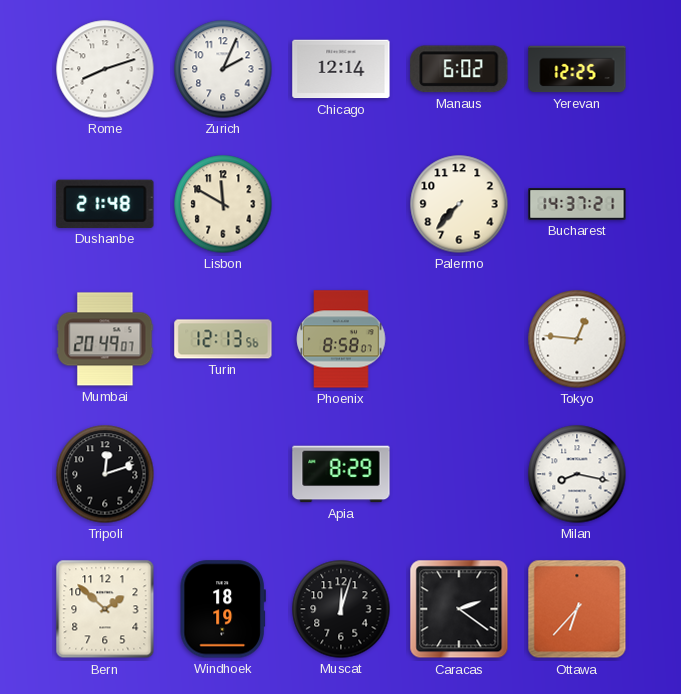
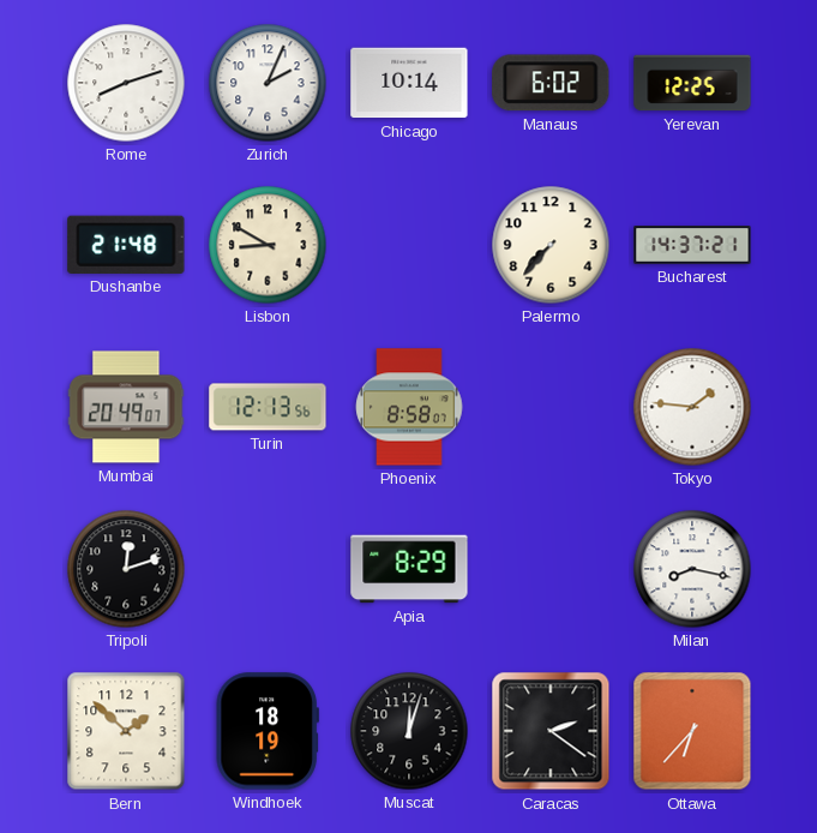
Chicago: 12:14 -> 10:14 (409, 83)
Lisbon: 11:50 -> 8:50 (268, 245)
Tokyo: 12:46 -> 1:46 (692, 407)
